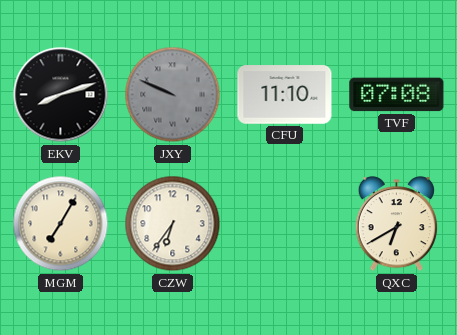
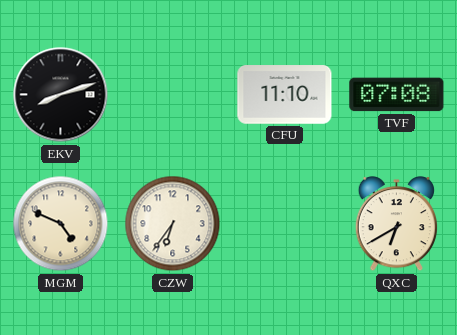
JXY: 9:49 -> none (173, 95)
MGM: 7:05 -> 4:49 (61, 224)
